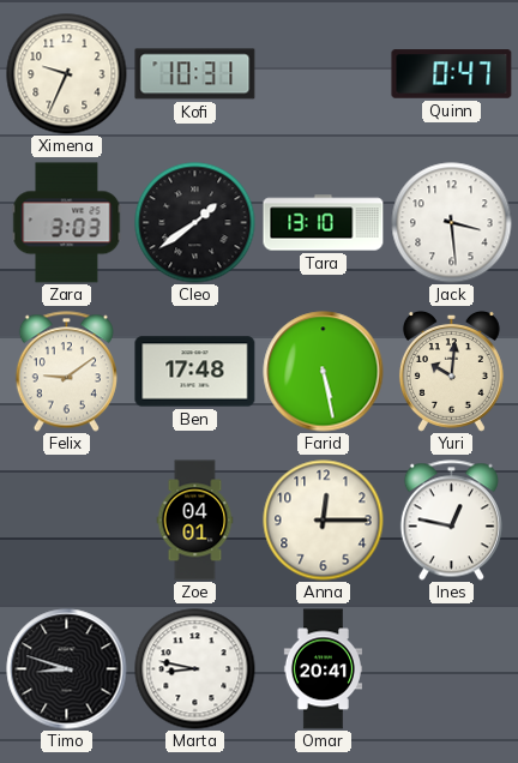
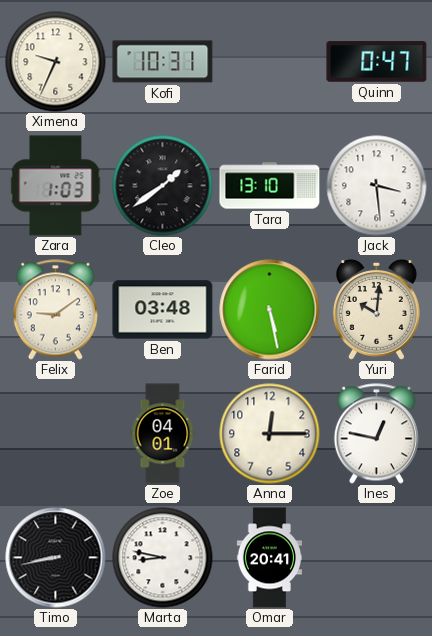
Zara: 3:03 -> 1:03 (56, 186)
Ben: 17:48 -> 03:48 (163, 310)
Timo: 8:48 -> 8:43 (56, 558)
